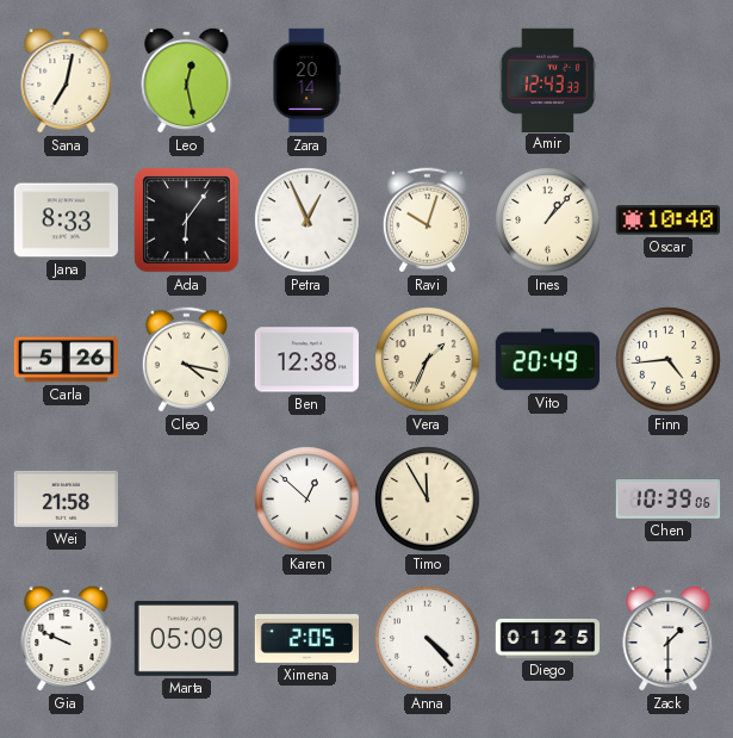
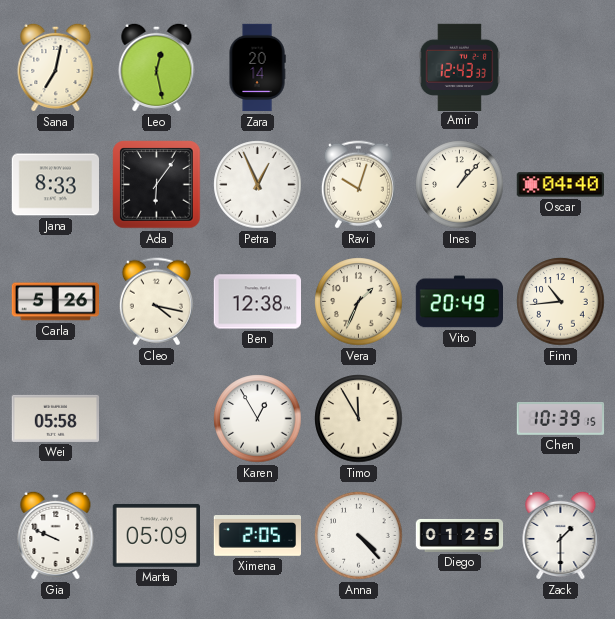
Oscar: 10:40 -> 04:40 (560, 185)
Finn: 4:44 -> 10:44 (561, 302)
Wei: 21:58 -> 05:58 (56, 418)
Karen: 12:52 -> 12:55 (258, 419)
Chen: 10:39:06 -> 10:39:15 (561, 419)
